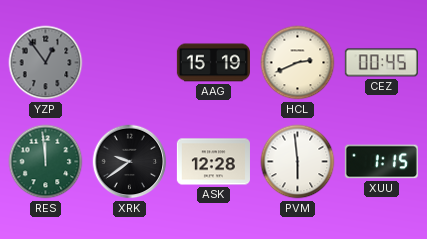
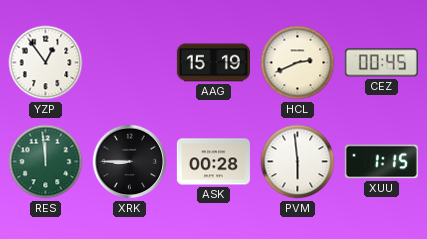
YZP dial: grey -> white (46, 63)
XRK: 9:39 -> 8:45 (130, 162)
ASK: 12:28 -> 00:28 (213, 162)
